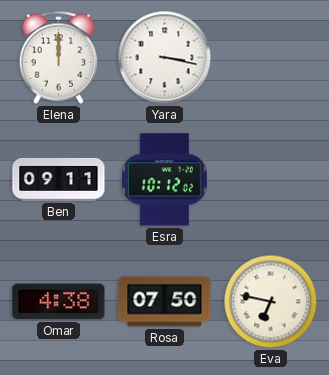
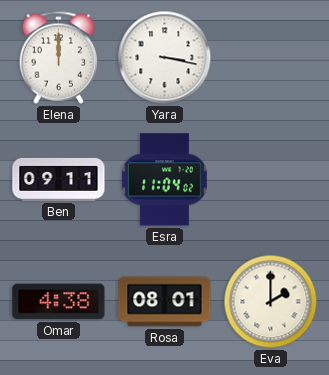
Esra: 10:12 -> 11:04 (164, 180)
Rosa: 07:50 -> 08:01 (165, 302)
Eva: 6:47 -> 2:00 (271, 302)
